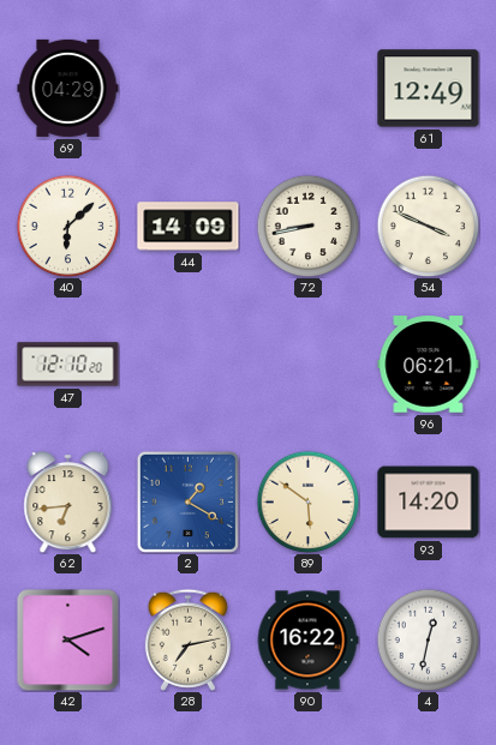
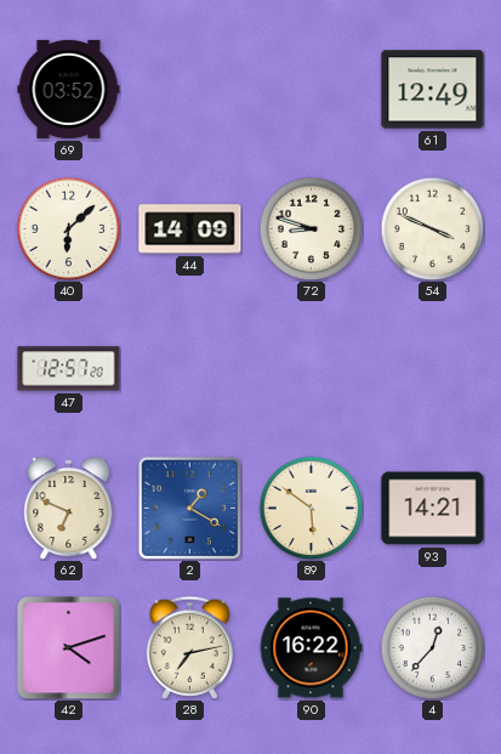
69: 04:29 -> 03:52 (69, 89)
72: 8:43 -> 8:48 (311, 228)
47: 12:10 -> 12:57 (69, 369)
96: 06:21 -> none (429, 365)
62: 6:44 -> 6:49 (69, 509)
93: 14:20 -> 14:21 (433, 509)
4: 12:32 -> 12:37 (432, 647)
